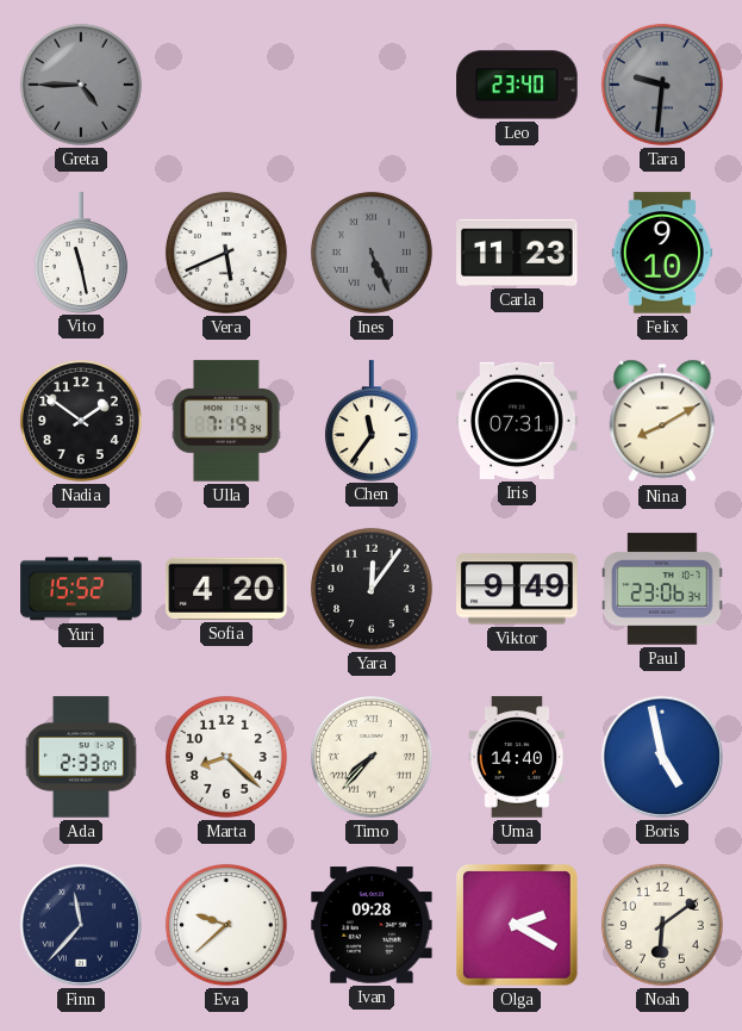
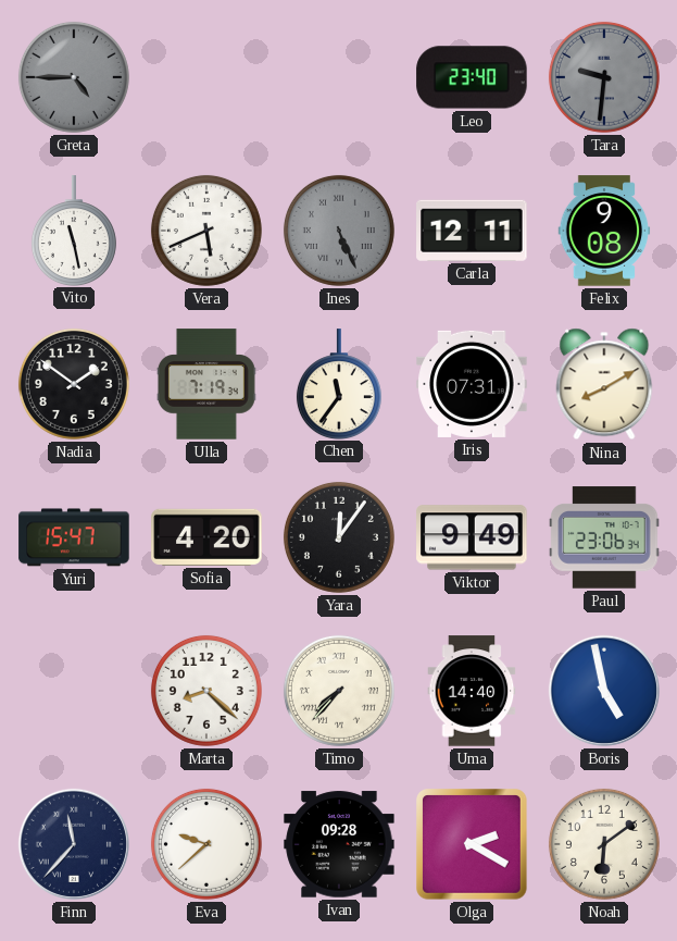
Carla: 11:23 -> 12:11 (472, 231)
Felix: 9:10 -> 9:08 (604, 231)
Yuri: 15:52 -> 15:47 (74, 537)
Ada: 2:33 -> none (81, 757)
